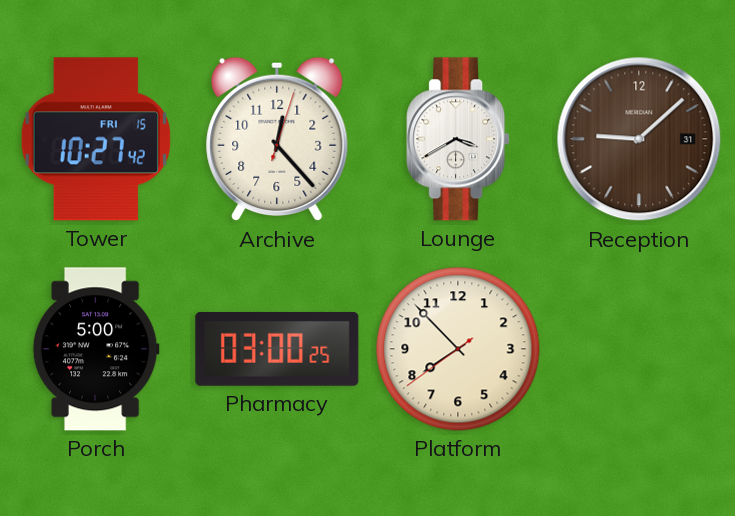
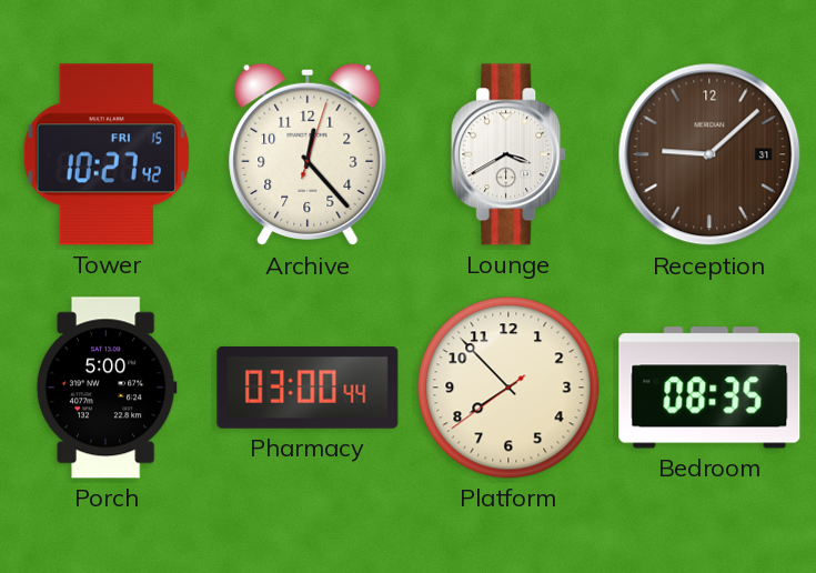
Pharmacy: 03:00:25 -> 03:00:44 (308, 388)
Bedroom: none -> 08:35 (709, 388)
